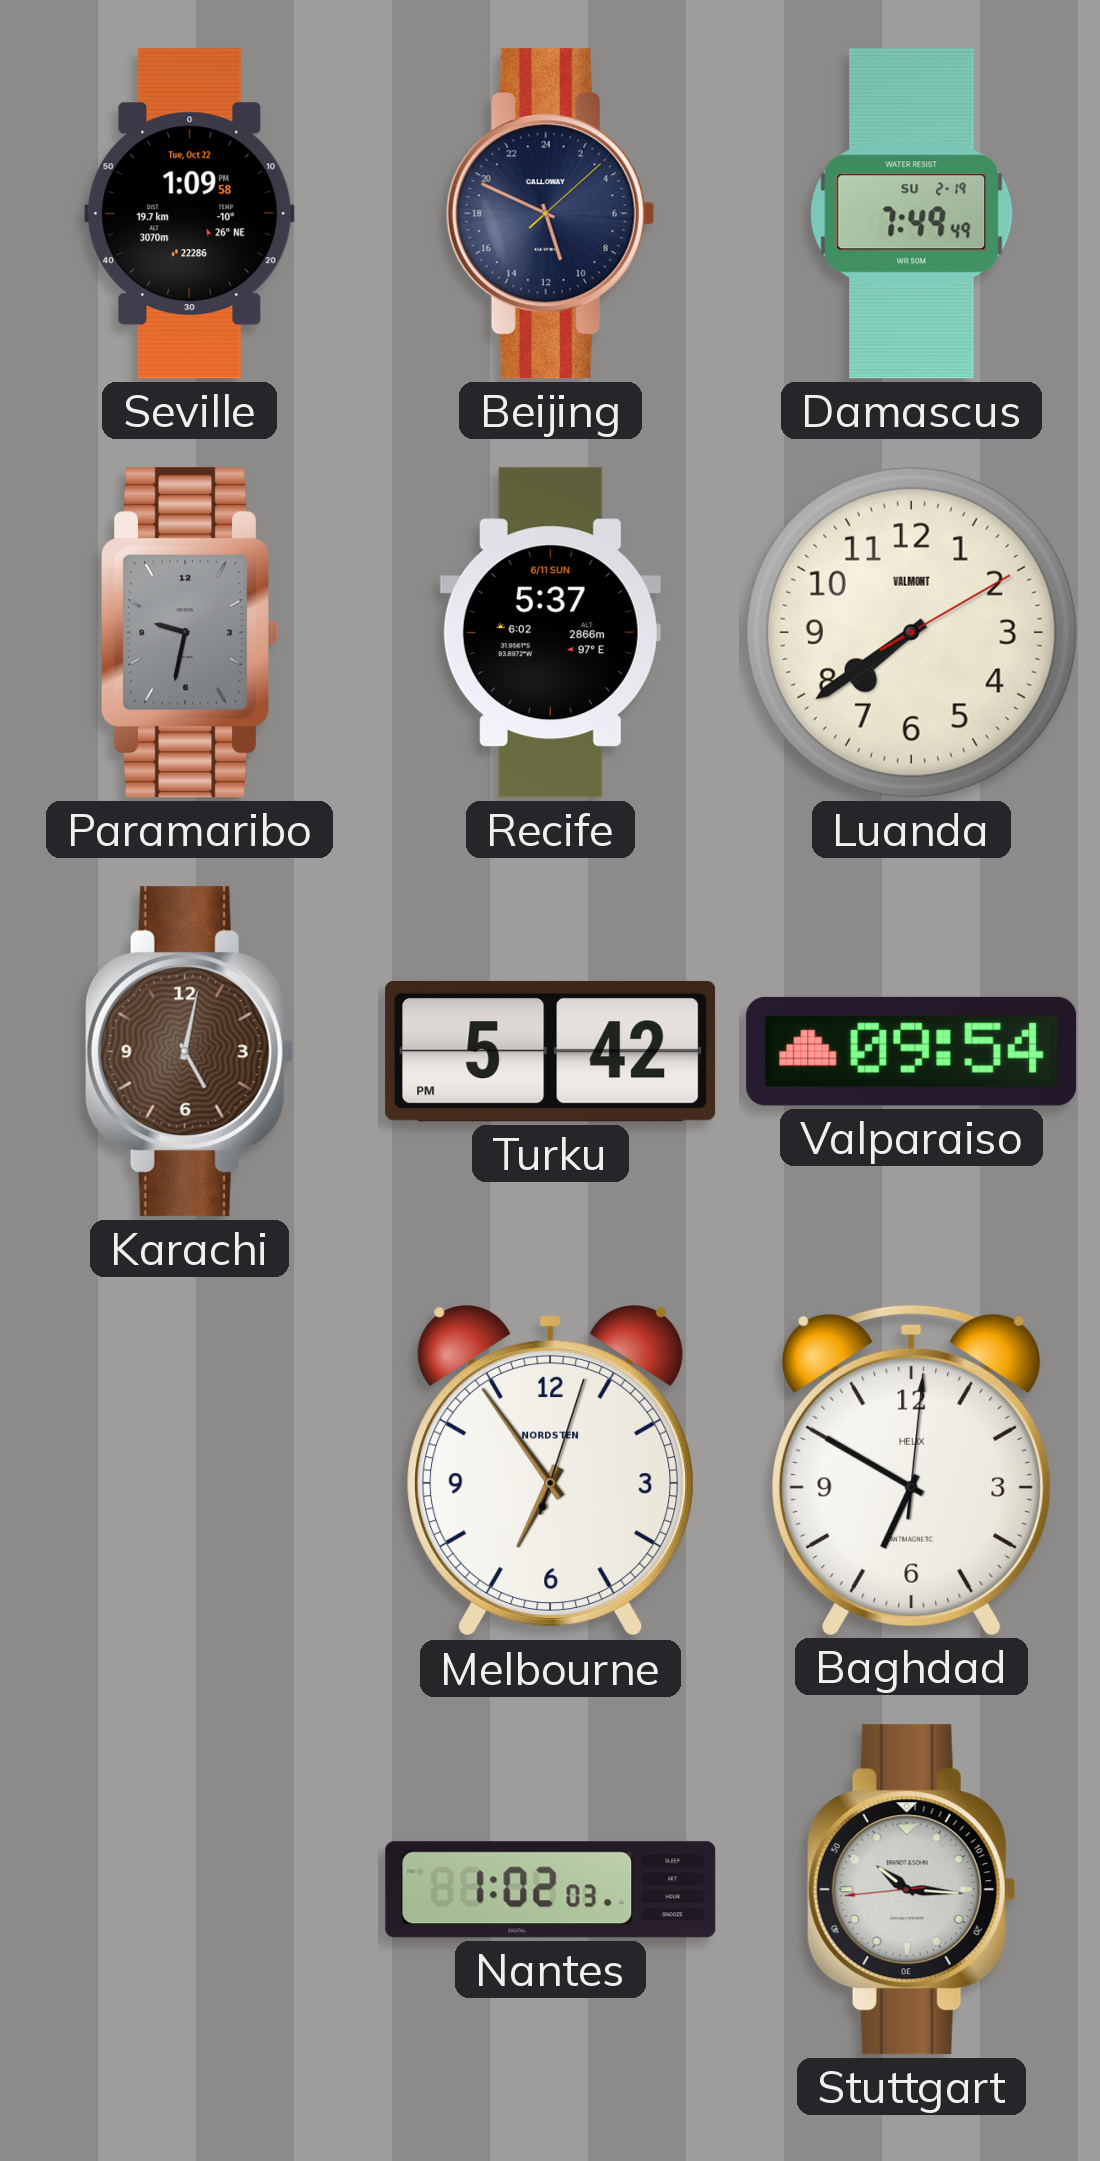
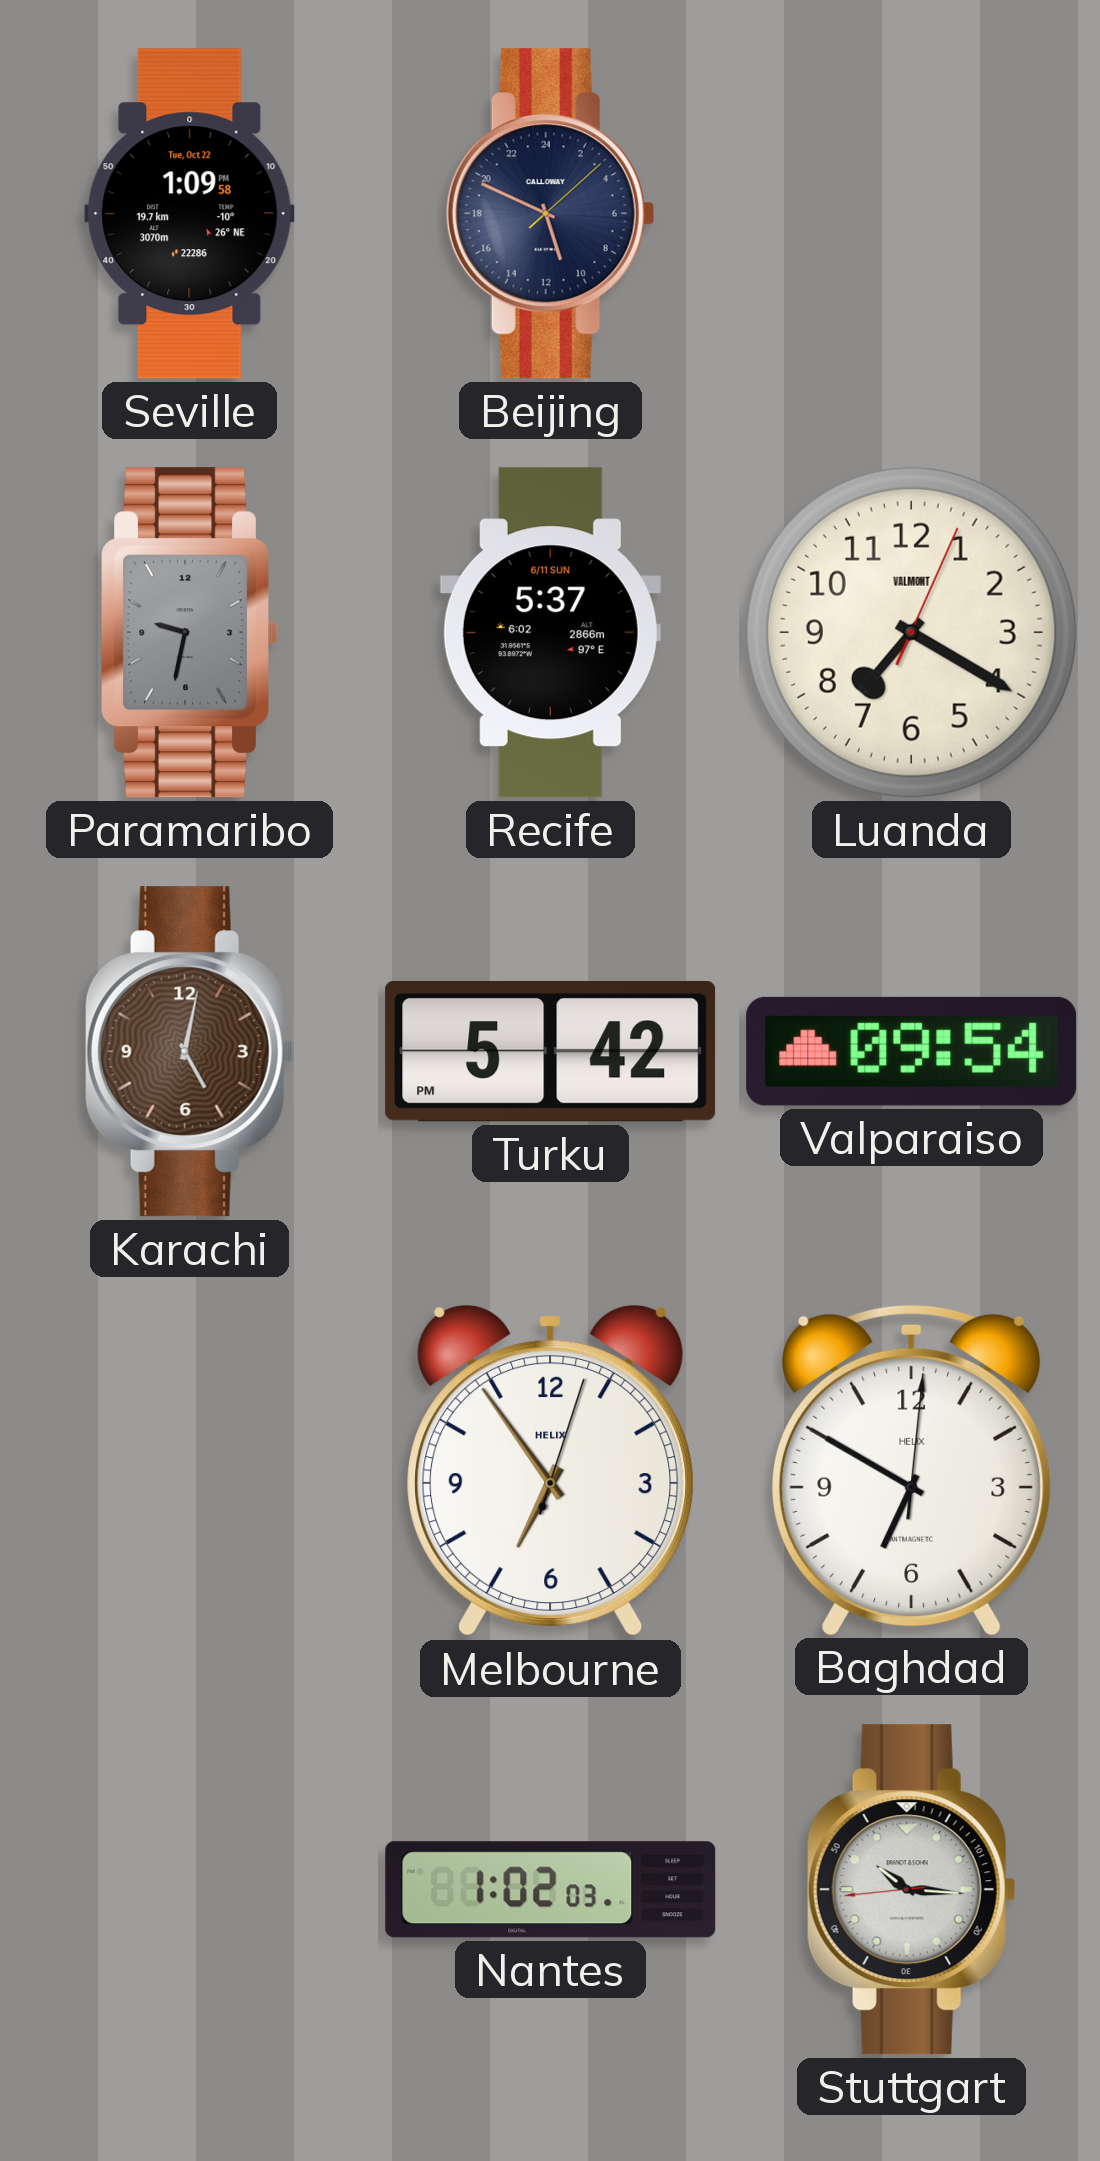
Damascus: 7:49 -> none (912, 214)
Luanda: 7:39 -> 7:20 (911, 632)
Melbourne brand: NORDSTEN -> HELIX (551, 1471)
